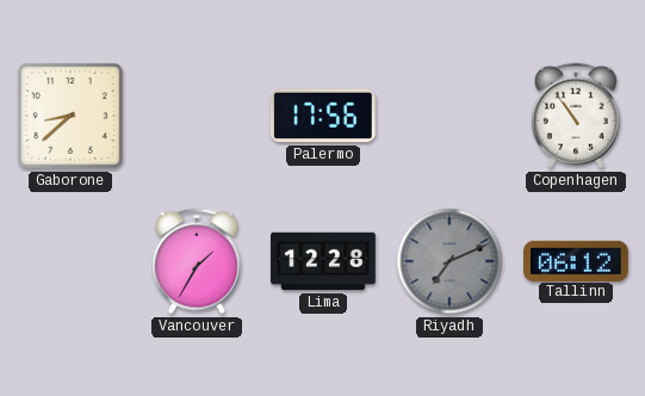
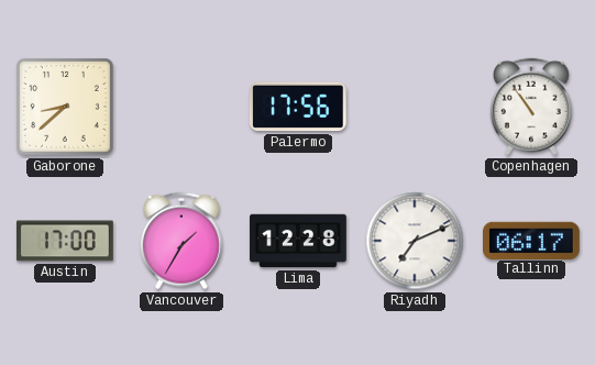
Austin: none -> 17:00 (66, 241)
Riyadh dial: grey -> white (415, 241)
Tallinn: 06:12 -> 06:17 (532, 240)
